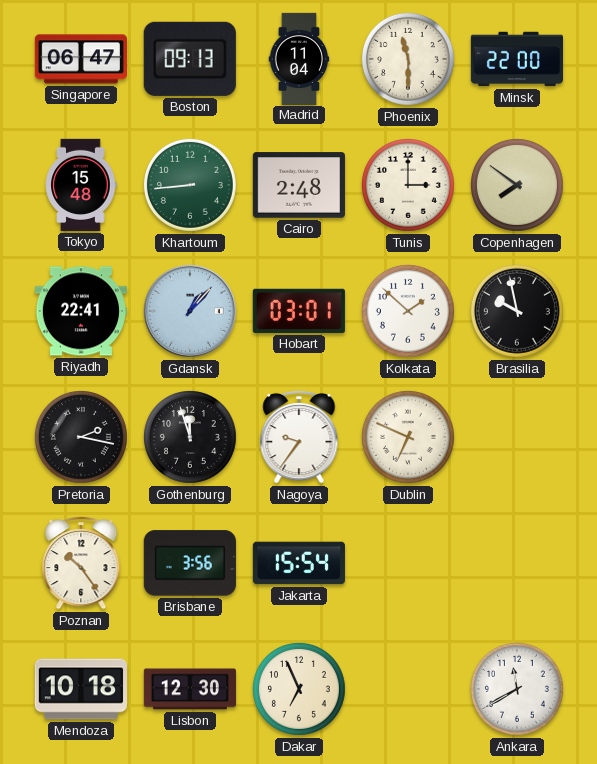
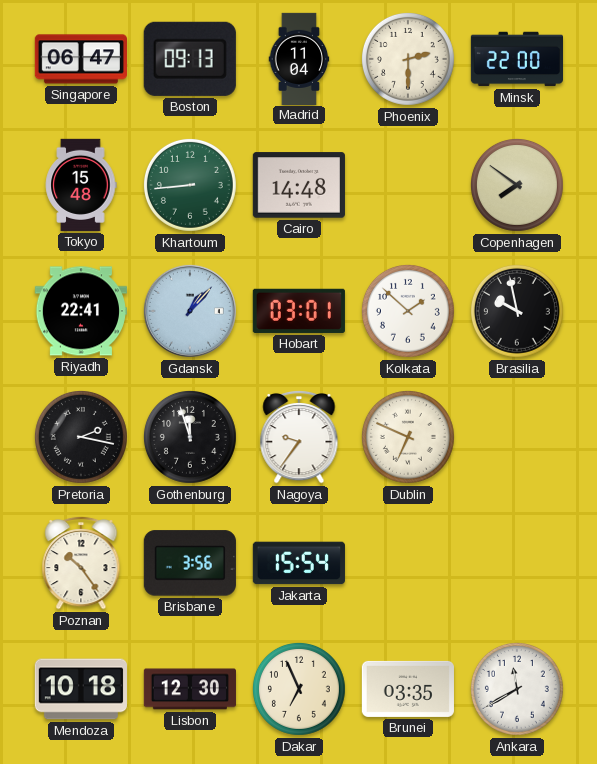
Phoenix: 11:30 -> 2:30 (408, 59)
Cairo: 2:48 -> 14:48 (299, 185)
Tunis: 3:00 -> none (408, 185)
Brunei: none -> 03:35 (408, 689)
